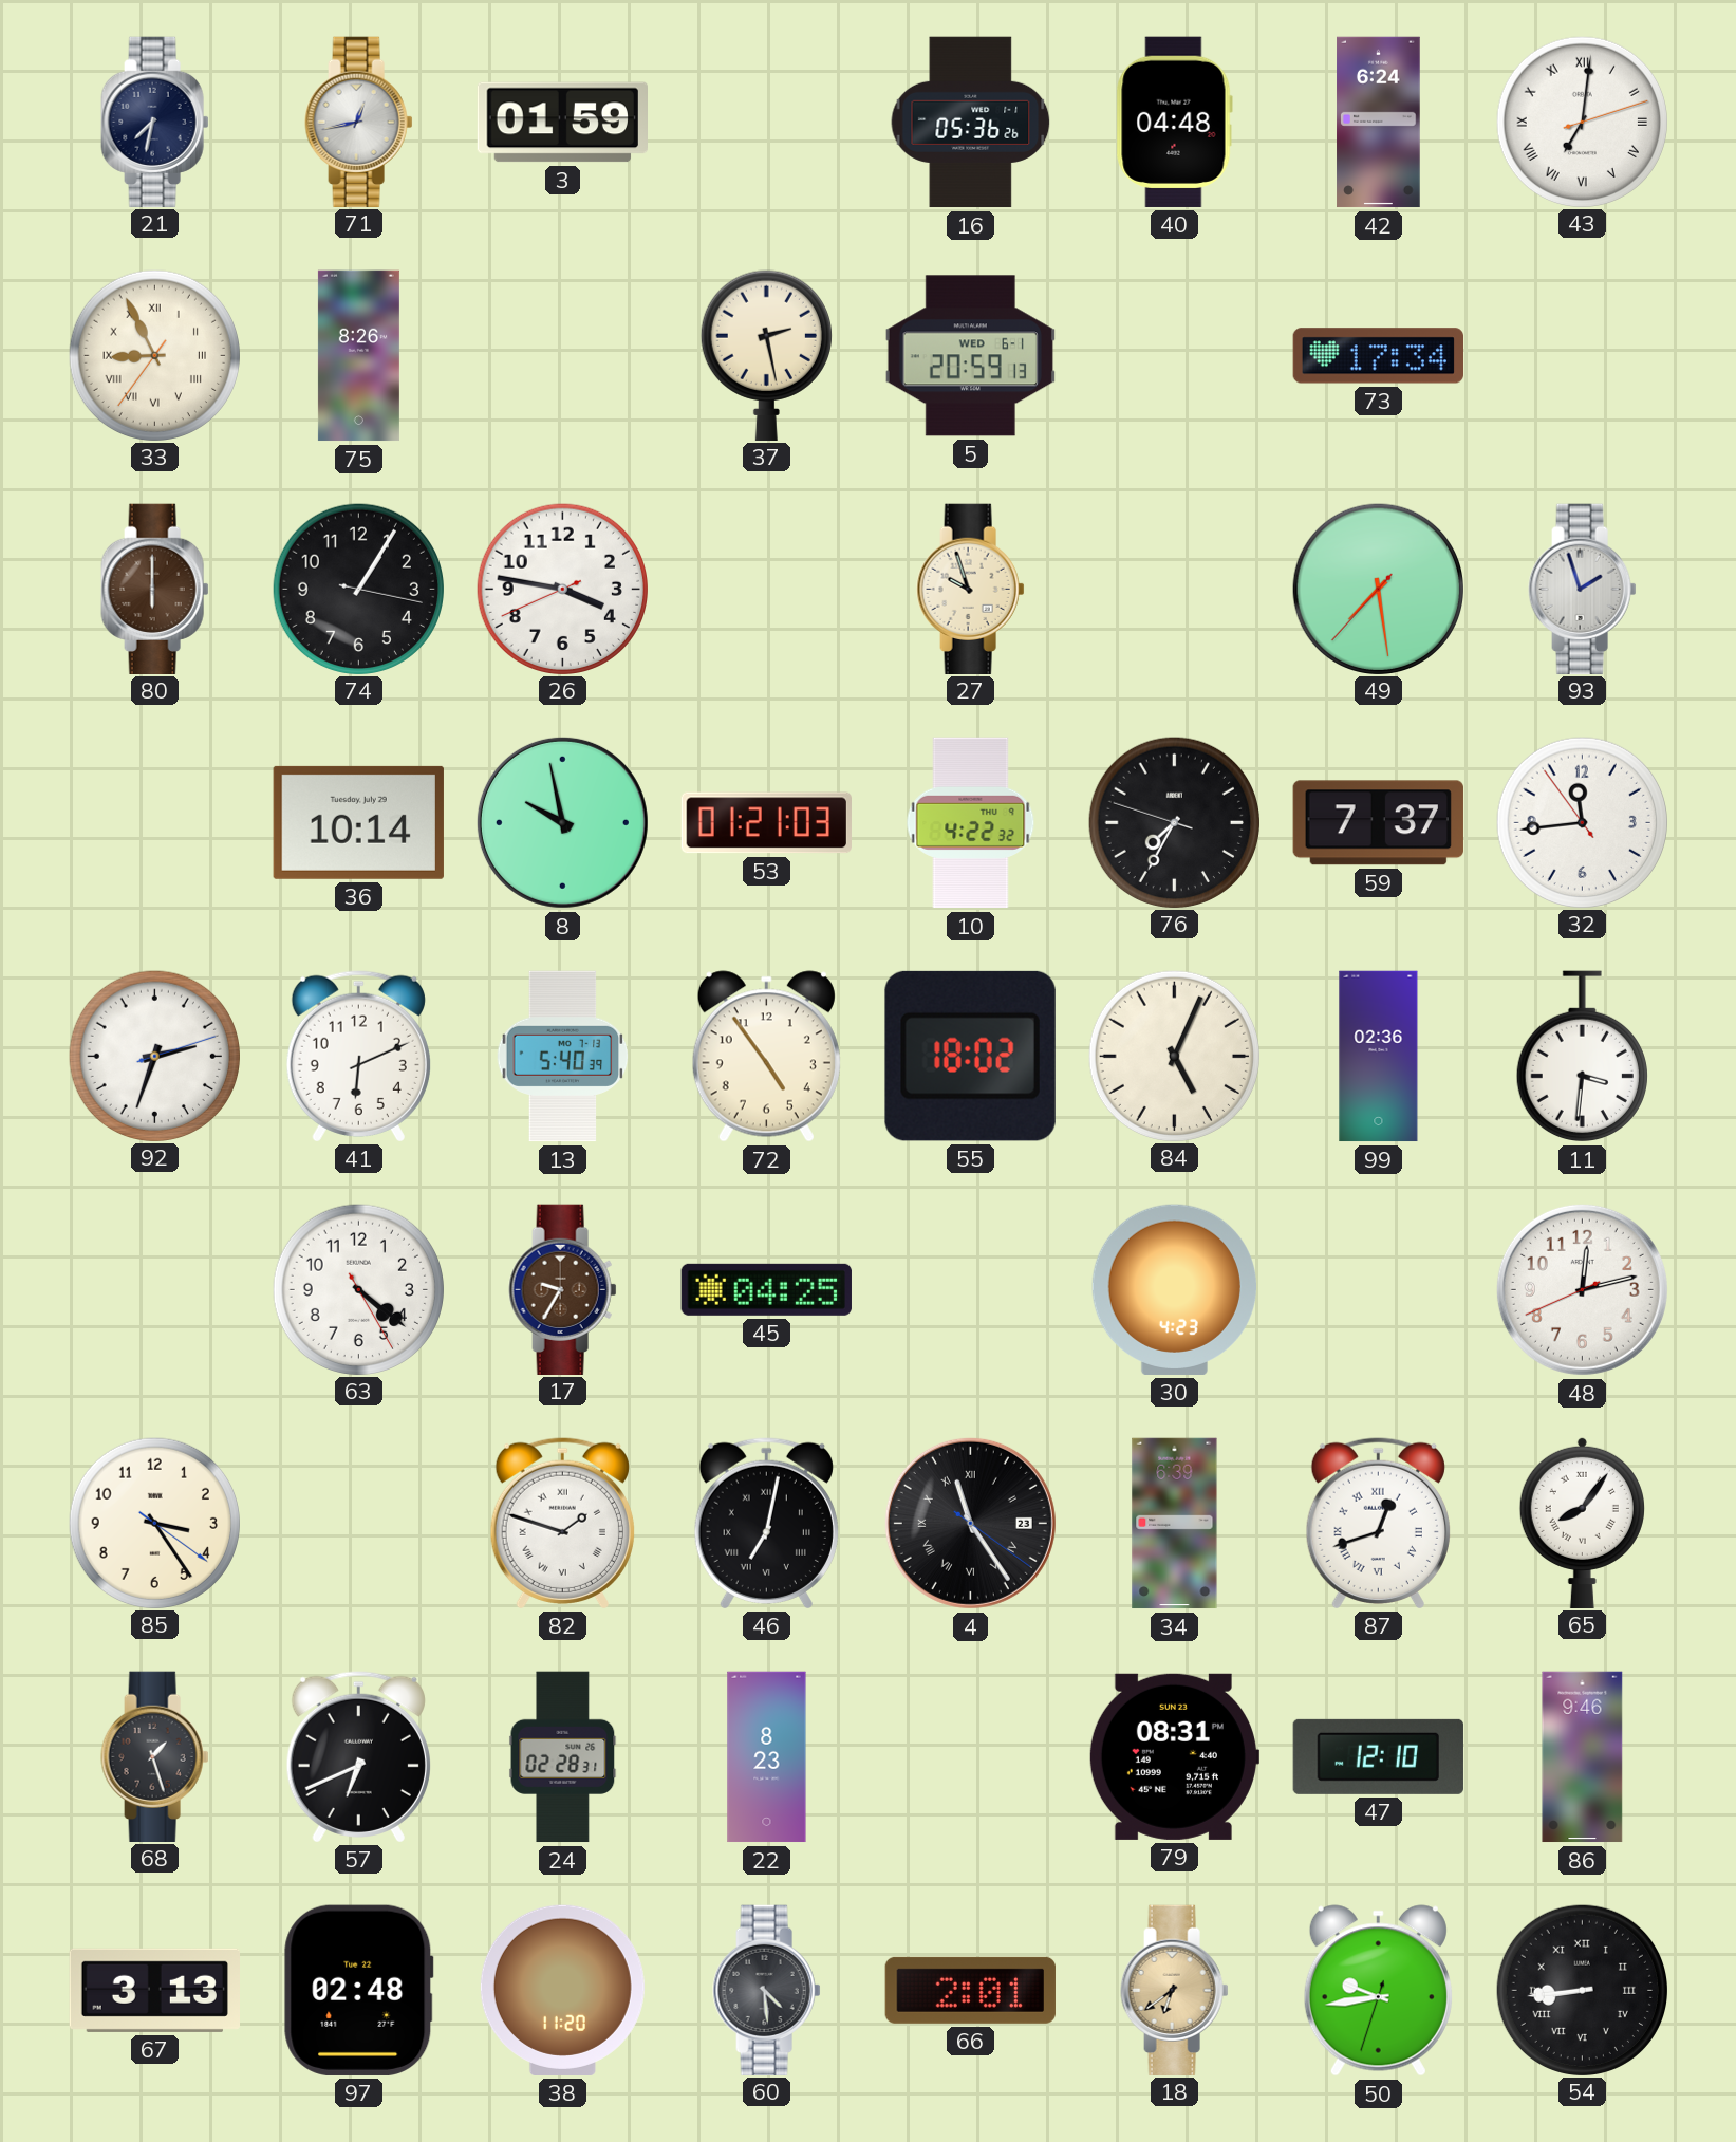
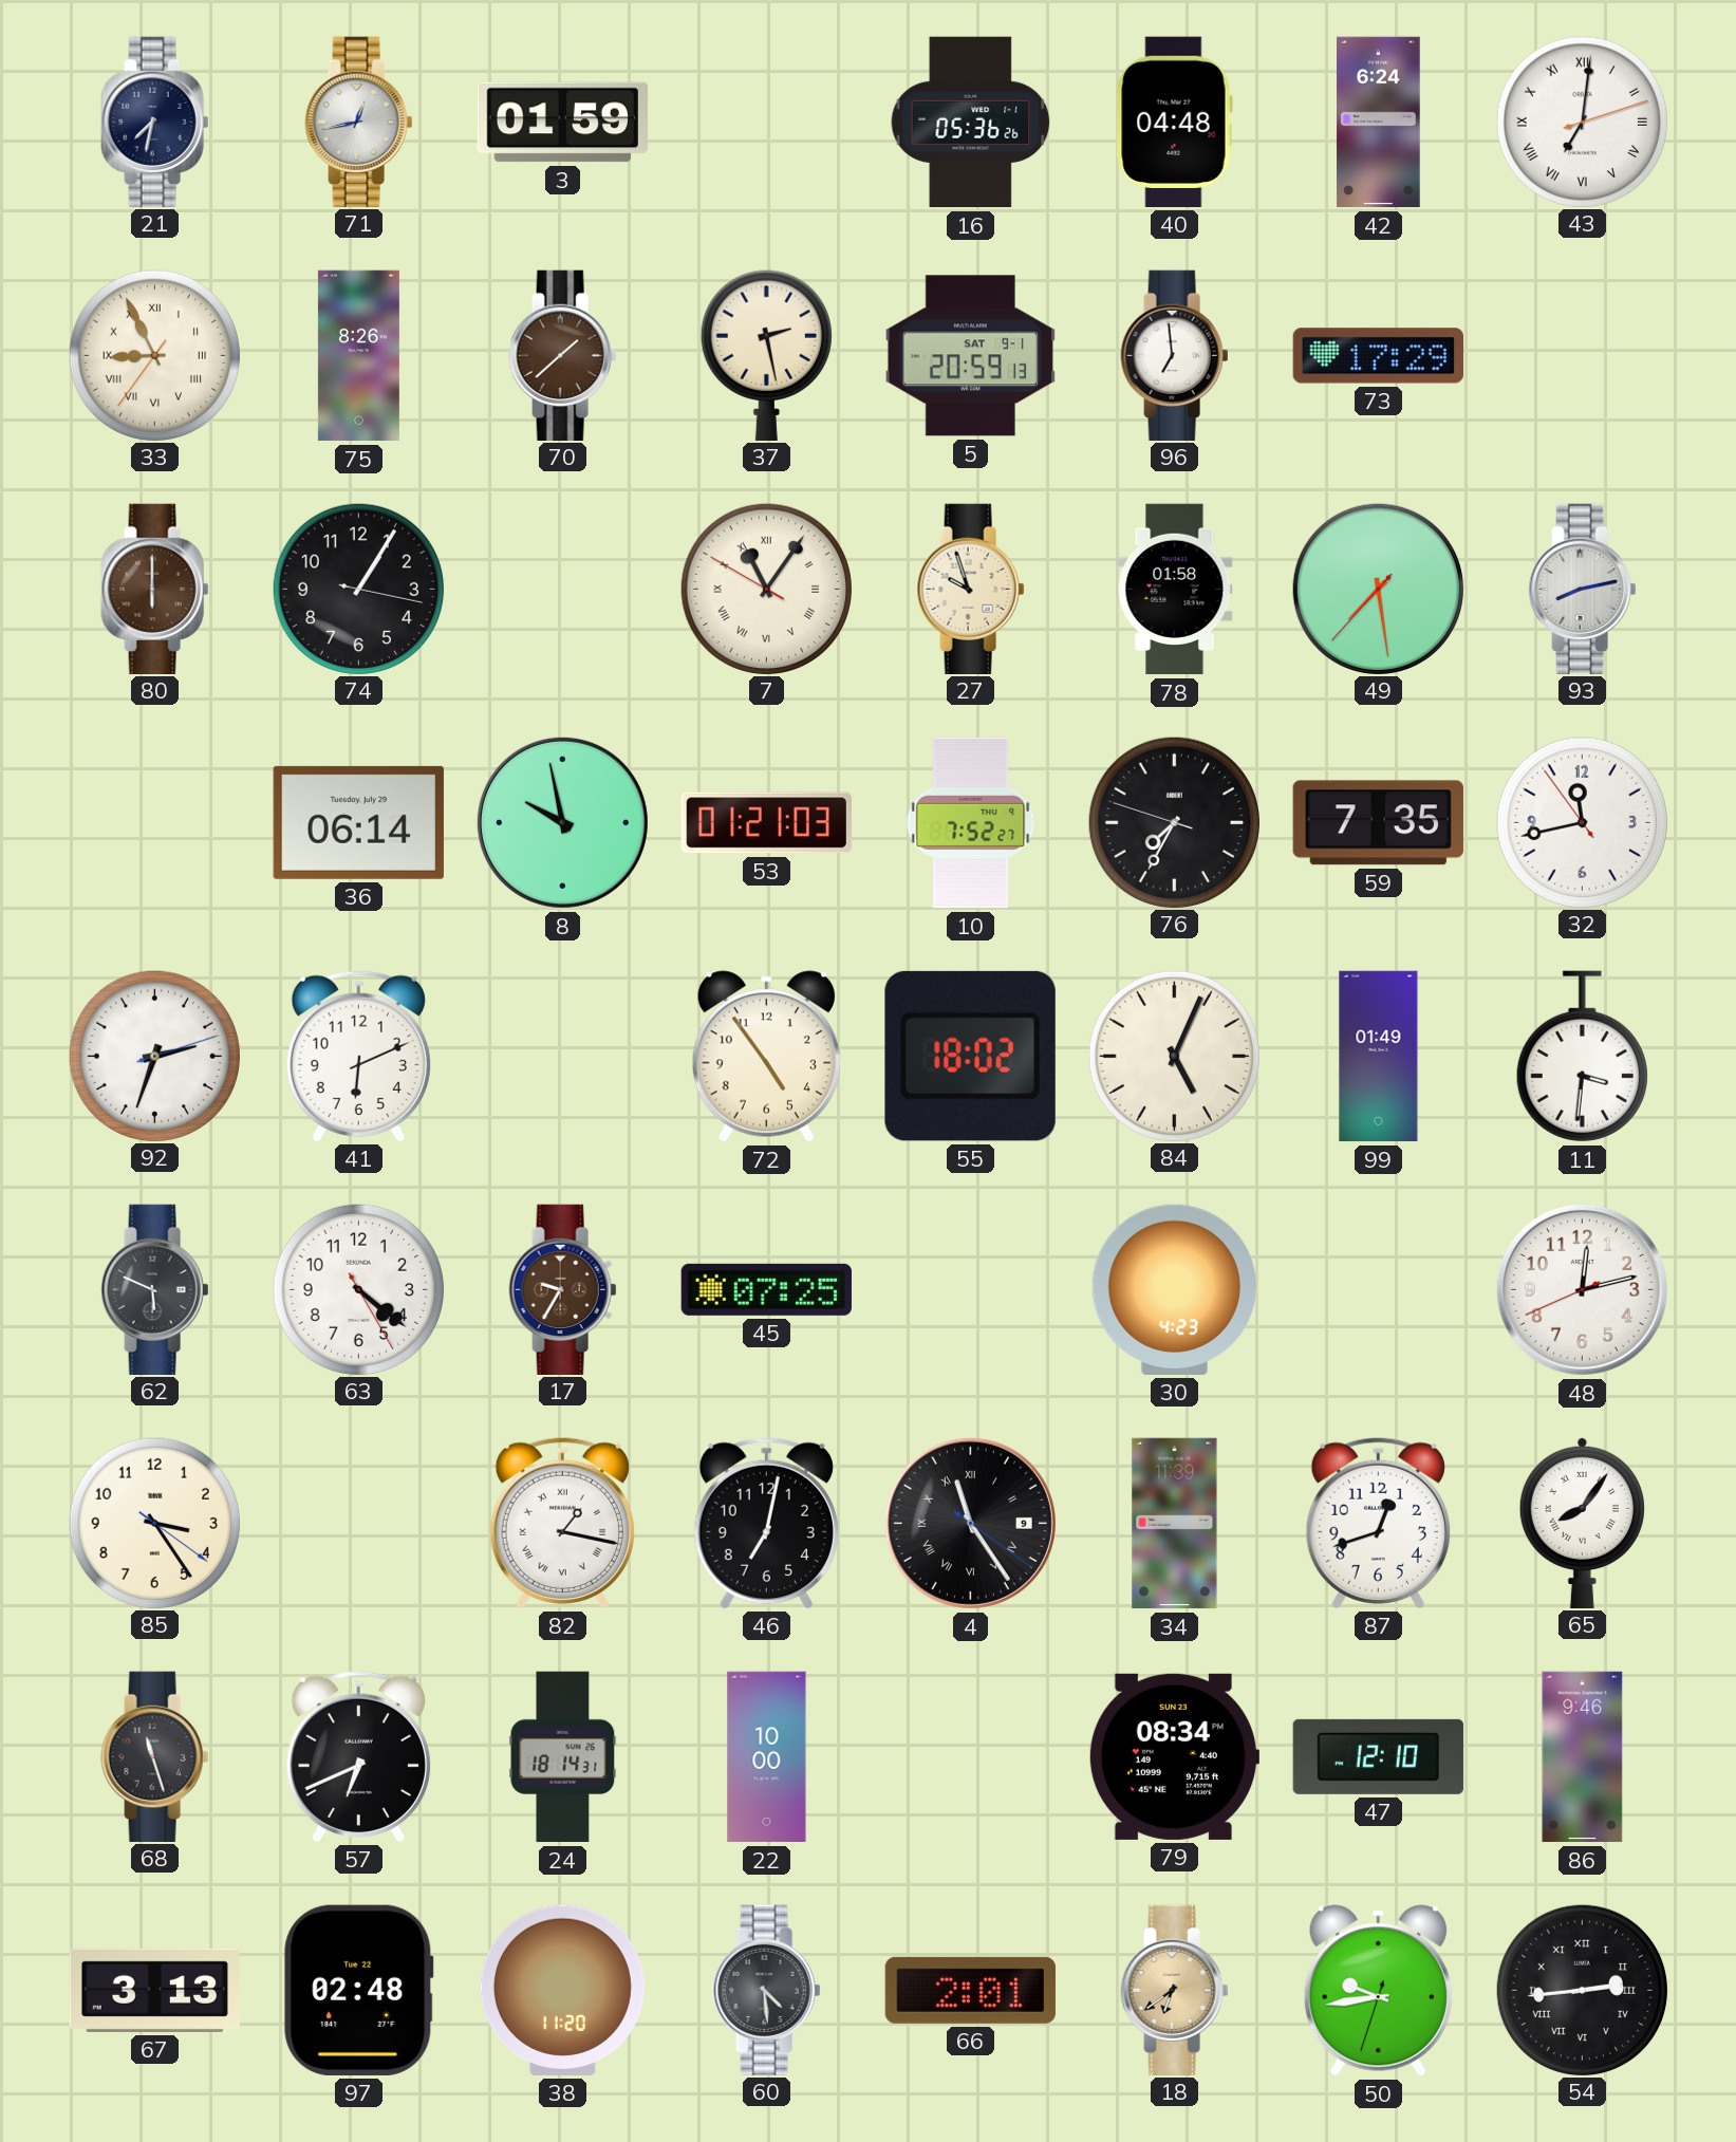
70: none -> 1:38 (563, 355)
5 date: WED 6-1 -> SAT 9-1 (970, 356)
96: none -> 6:59 (1175, 355)
73: 17:34 -> 17:29 (1378, 356)
26: 3:46 -> none (562, 589)
7: none -> 11:05 (766, 589)
78: none -> 01:58 (1175, 590)
93: 1:57 -> 8:13 (1583, 589)
36: 10:14 -> 06:14 (358, 822)
10: 4:22 -> 7:52 (971, 823)
59: 7:37 -> 7:35 (1378, 823)
32: 11:43 -> 11:42 (1582, 822)
13: 5:40 -> none (563, 1057)
99: 02:36 -> 01:49 (1379, 1057)
62: none -> 5:49 (155, 1289)
45: 04:25 -> 07:25 (766, 1289)
82: 1:48 -> 1:17 (562, 1523)
46 numerals: Roman -> Arabic (766, 1523)
4 date: 23 -> 9 (970, 1523)
34: 6:39 -> 11:39 (1175, 1524)
87 numerals: Roman -> Arabic (1378, 1523)
68: 1:27 -> 11:27 (155, 1756)
24: 02:28 -> 18:14 (563, 1757)
22: 8:23 -> 10:00 (767, 1757)
79: 08:31 -> 08:34 (1174, 1756)
54: 8:44 -> 2:44 (1582, 1990)
